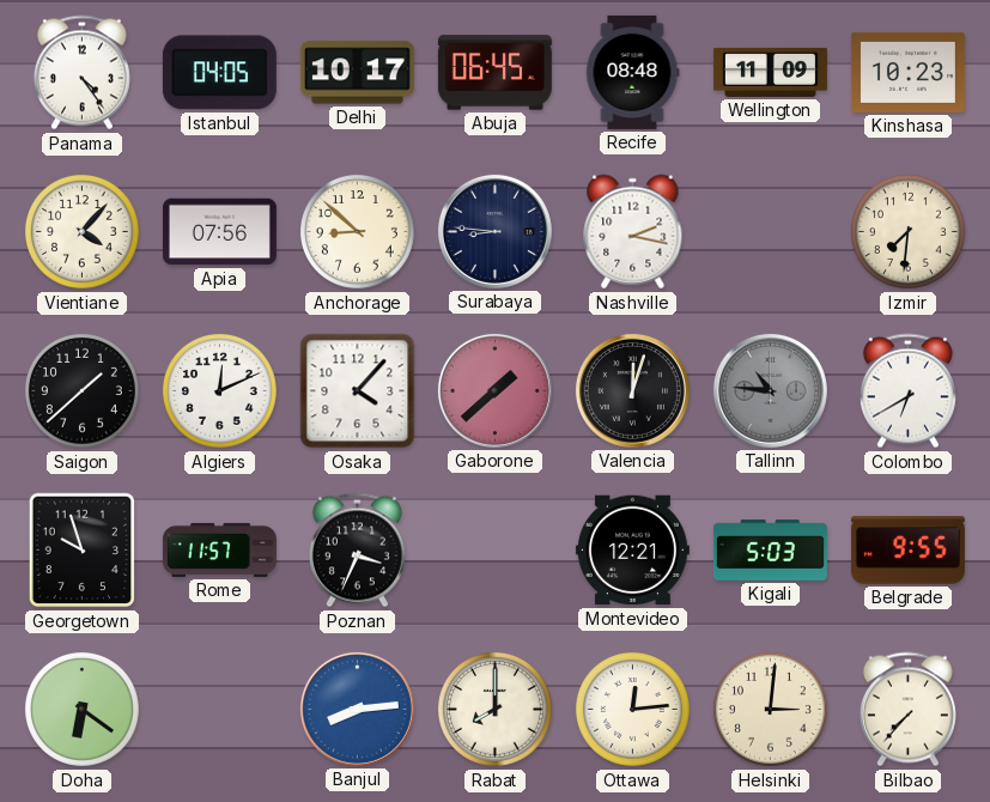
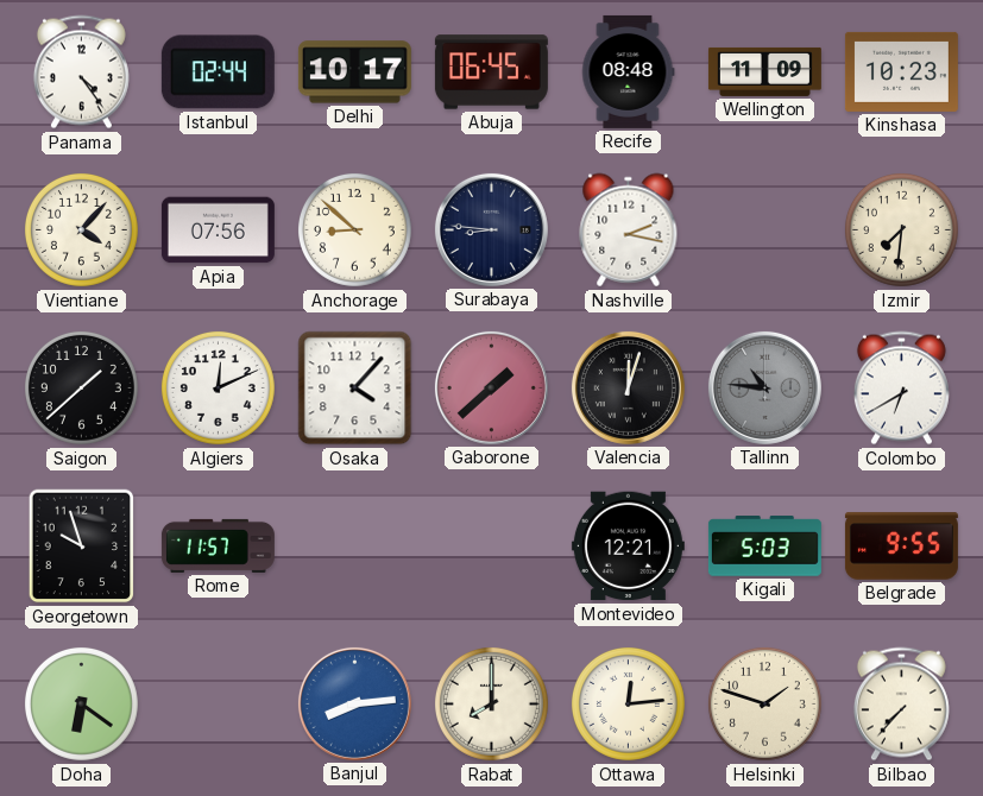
Istanbul: 04:05 -> 02:44 (218, 72)
Poznan: 3:34 -> none (357, 551)
Helsinki: 3:01 -> 1:48 (764, 703)
